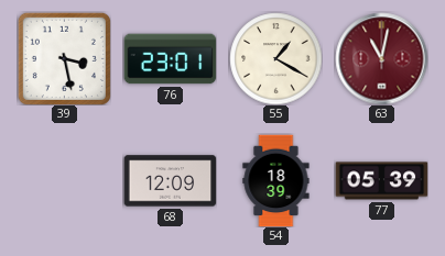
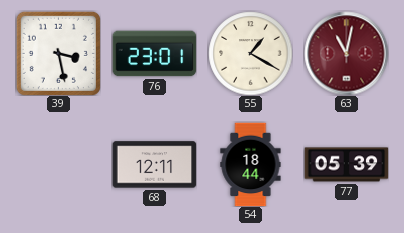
68: 12:09 -> 12:11 (154, 165)
54: 18:39 -> 18:44 (251, 164)
